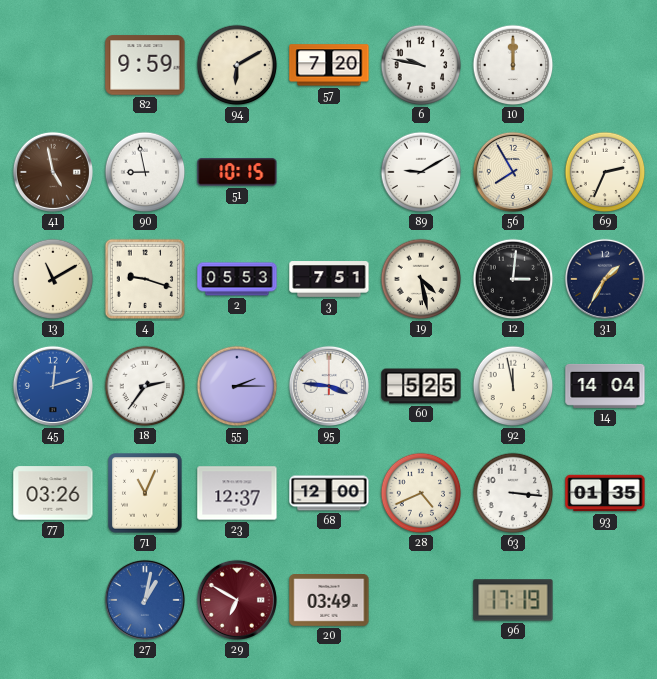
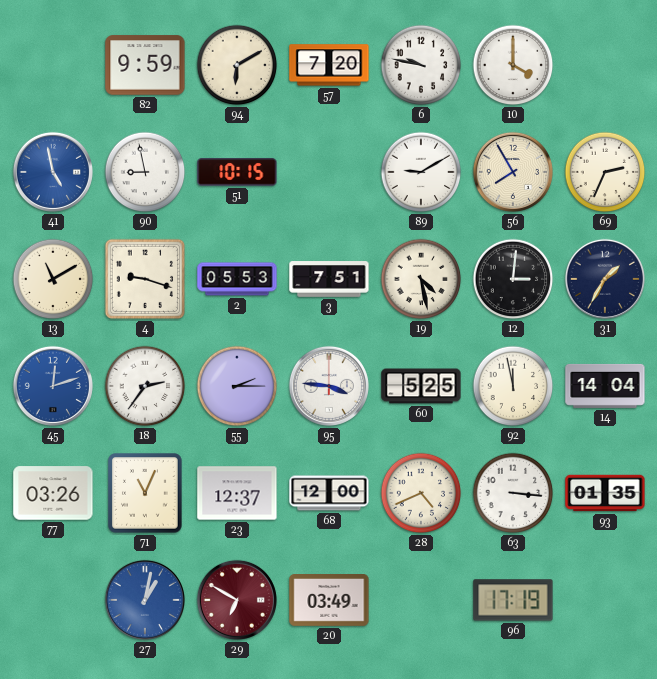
10: 12:00 -> 4:00 (513, 65)
41 dial: brown -> blue (53, 172)
